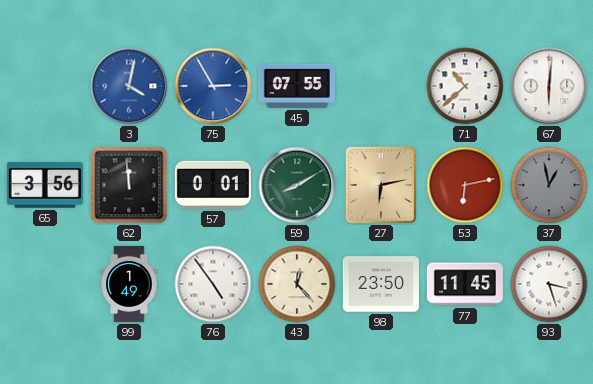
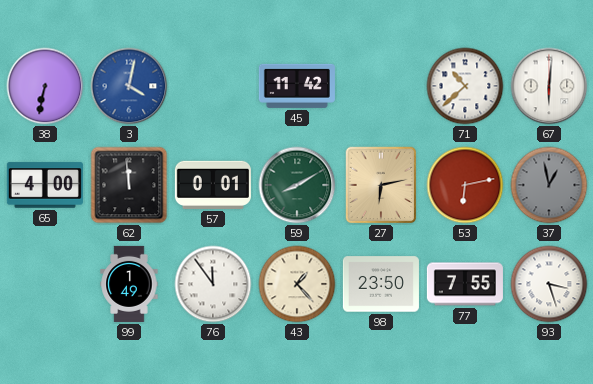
38: none -> 6:32 (45, 86)
75: 2:55 -> none (213, 86)
45: 07:55 -> 11:42 (297, 86)
65: 3:56 -> 4:00 (45, 185)
76: 4:54 -> 11:54 (213, 284)
43: 12:23 -> 1:23 (297, 284)
77: 11:45 -> 7:55 (465, 284)
